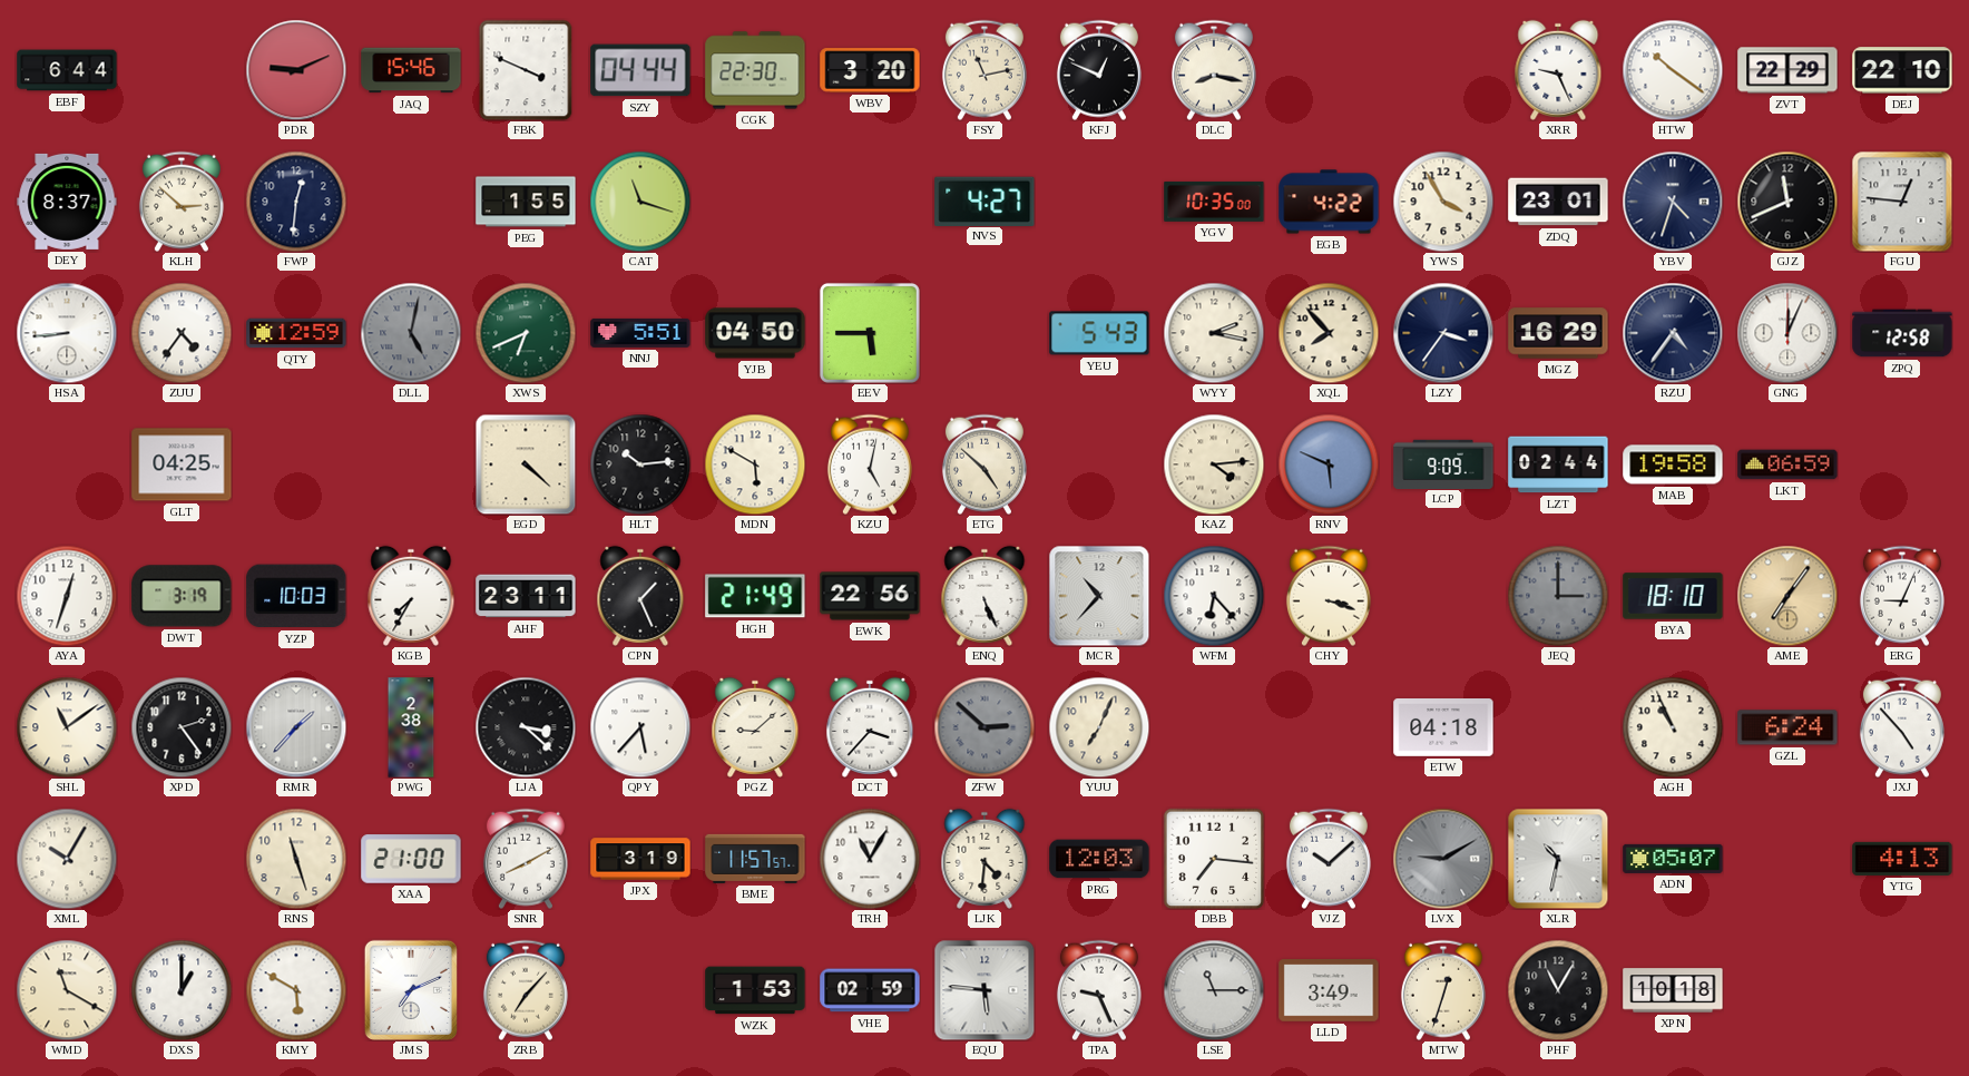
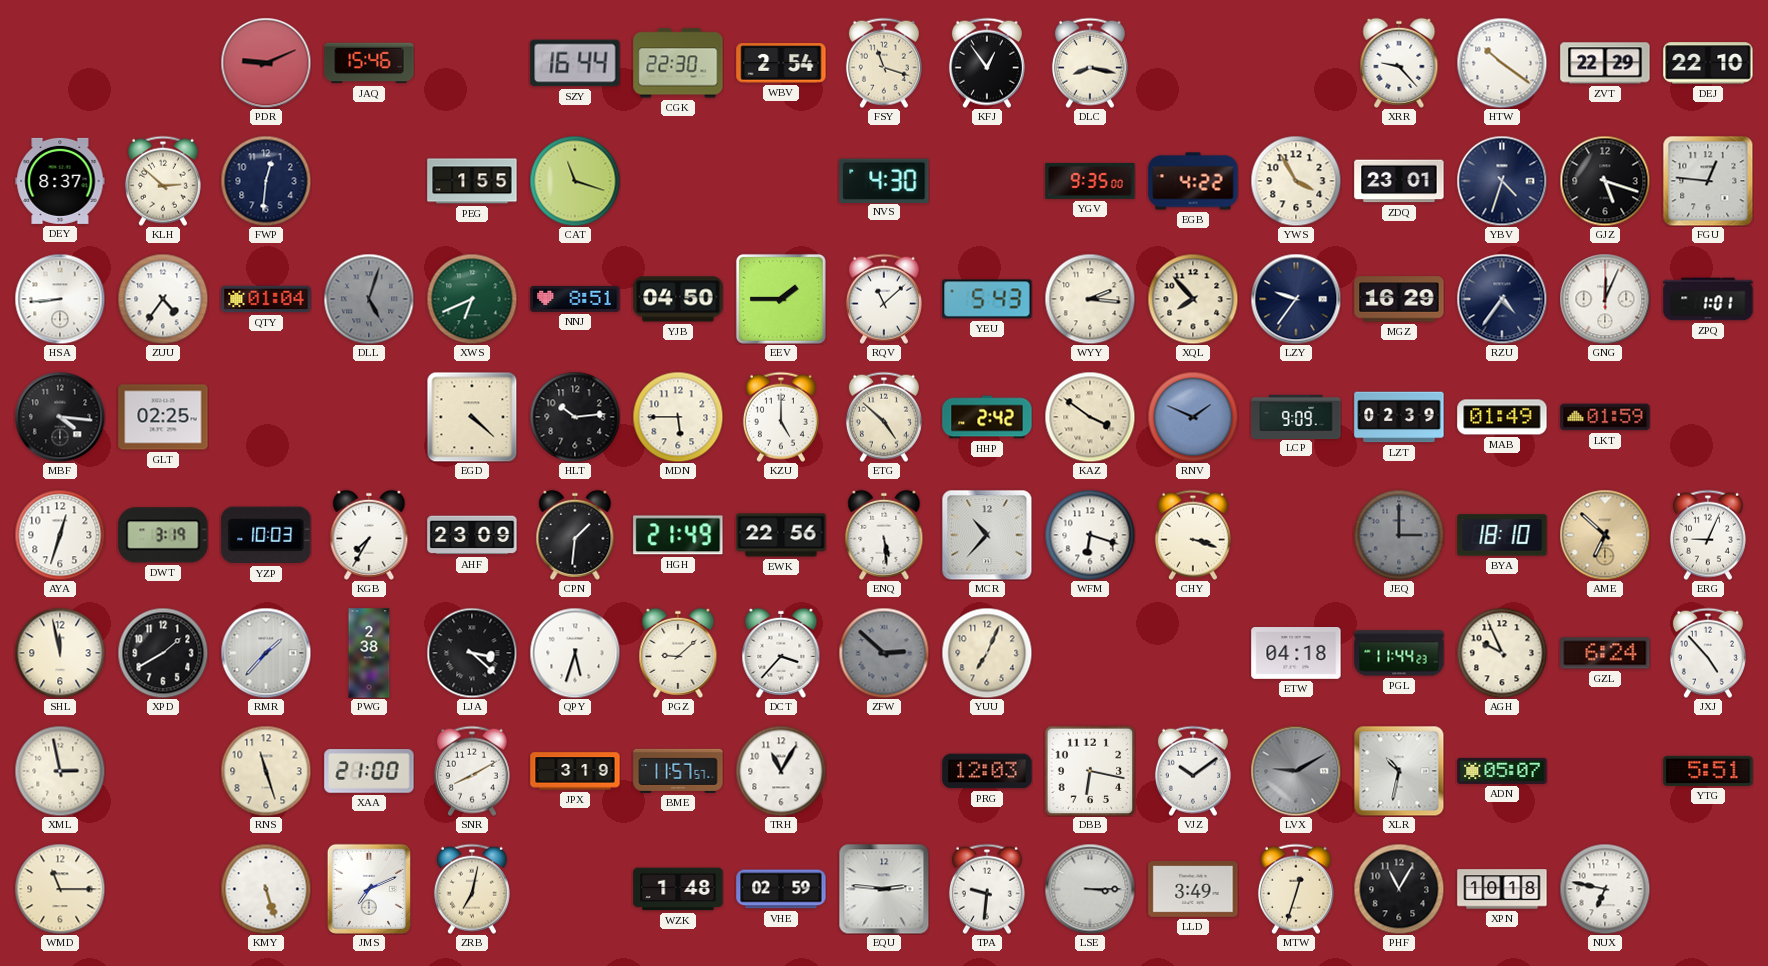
EBF: 6:44 -> none (67, 70)
FBK: 3:49 -> none (526, 70)
SZY: 04:44 -> 16:44 (575, 63)
WBV: 3:20 -> 2:54 (781, 63)
FSY: 11:13 -> 11:18 (884, 63)
KFJ: 12:49 -> 12:54 (987, 63)
XRR: 9:26 -> 9:23 (1399, 63)
NVS: 4:27 -> 4:30 (884, 180)
YGV: 10:35 -> 9:35 (1090, 181)
GJZ: 11:41 -> 5:18 (1605, 181)
QTY: 12:59 -> 01:04 (266, 299)
DLL: 5:02 -> 5:03 (369, 299)
NNJ: 5:51 -> 8:51 (575, 299)
EEV: 5:45 -> 1:45 (781, 299)
RQV: none -> 11:08 (884, 299)
WYY: 2:17 -> 2:16 (1090, 299)
LZY: 3:36 -> 9:36 (1296, 299)
ZPQ: 12:58 -> 1:01 (1708, 299)
MBF: none -> 4:16 (60, 417)
GLT: 04:25 -> 02:25 (163, 417)
MDN: 5:50 -> 5:45 (678, 417)
KZU: 5:02 -> 5:00 (781, 417)
HHP: none -> 2:42 (987, 417)
KAZ: 4:14 -> 3:51 (1090, 417)
RNV: 5:49 -> 1:49 (1193, 417)
LZT: 02:44 -> 02:39 (1399, 417)
MAB: 19:58 -> 01:49 (1502, 417)
LKT: 06:59 -> 01:59 (1605, 417)
AHF: 23:11 -> 23:09 (472, 535)
CPN: 1:26 -> 1:31 (575, 535)
ENQ: 5:26 -> 5:29 (884, 535)
WFM: 6:23 -> 6:18 (1090, 535)
AME: 7:06 -> 6:52 (1605, 535)
SHL: 11:09 -> 11:58 (60, 653)
XPD: 2:24 -> 1:40 (163, 653)
QPY: 5:37 -> 5:33 (575, 653)
PGL: none -> 11:44 (1399, 653)
AGH: 10:56 -> 9:56 (1502, 653)
XML: 10:05 -> 2:58 (60, 771)
LJK: 4:31 -> none (984, 859)
DBB: 7:16 -> 6:17 (1090, 771)
VJZ: 10:08 -> 10:09 (1193, 771)
YTG: 4:13 -> 5:51 (1708, 771)
WMD: 11:20 -> 11:15 (60, 889)
DXS: 1:00 -> none (182, 990)
KMY: 5:50 -> 5:27 (266, 889)
ZRB: 7:07 -> 7:02 (472, 889)
WZK: 1:53 -> 1:48 (678, 889)
EQU: 5:46 -> 2:46 (884, 889)
TPA: 9:26 -> 9:31 (987, 889)
LSE: 11:15 -> 3:15 (1090, 889)
NUX: none -> 6:47 (1605, 889)
